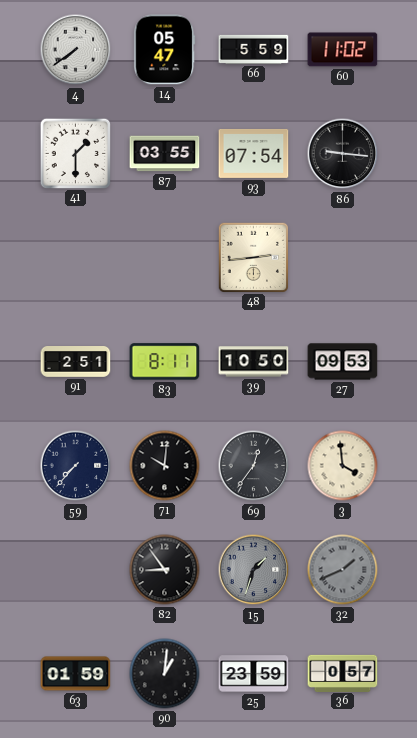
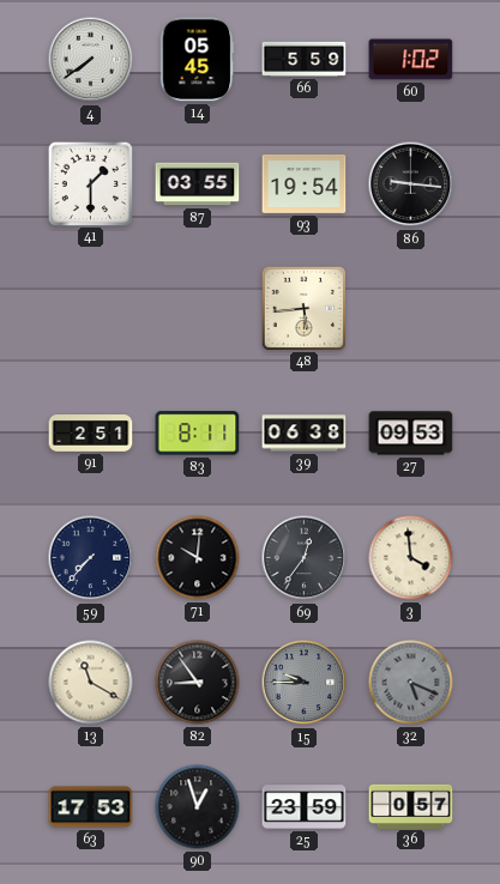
14: 05:47 -> 05:45 (198, 60)
60: 11:02 -> 1:02 (411, 60)
93: 07:54 -> 19:54 (305, 183)
48: 2:44 -> 5:44 (303, 308)
39: 10:50 -> 06:38 (305, 434)
13: none -> 11:20 (91, 683)
15: 1:33 -> 9:45 (305, 683)
32: 1:41 -> 5:19 (411, 683)
63: 01:59 -> 17:53 (91, 807)
90: 1:01 -> 12:57 (198, 807)
